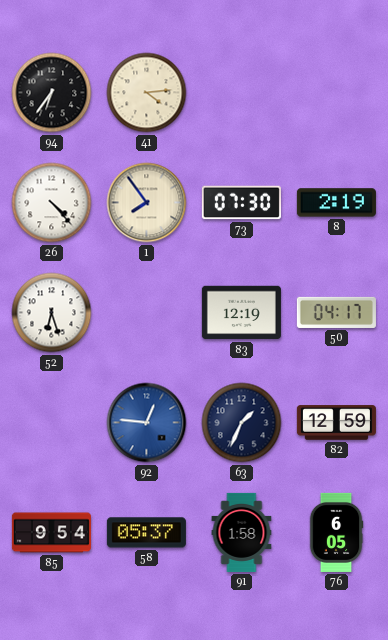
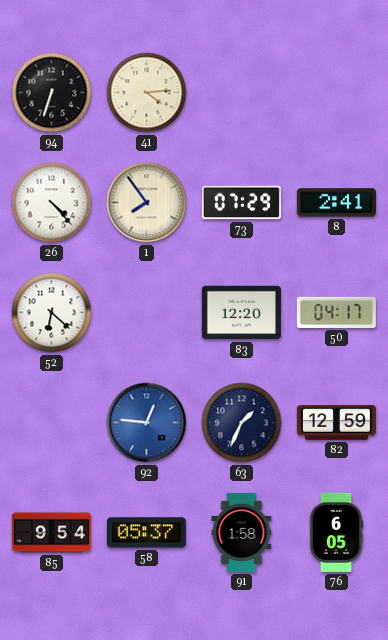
94: 6:36 -> 6:33 (52, 93)
73: 07:30 -> 07:29 (241, 203)
8: 2:19 -> 2:41 (336, 203)
52: 6:27 -> 6:22 (52, 313)
83: 12:19 -> 12:20 (241, 313)
